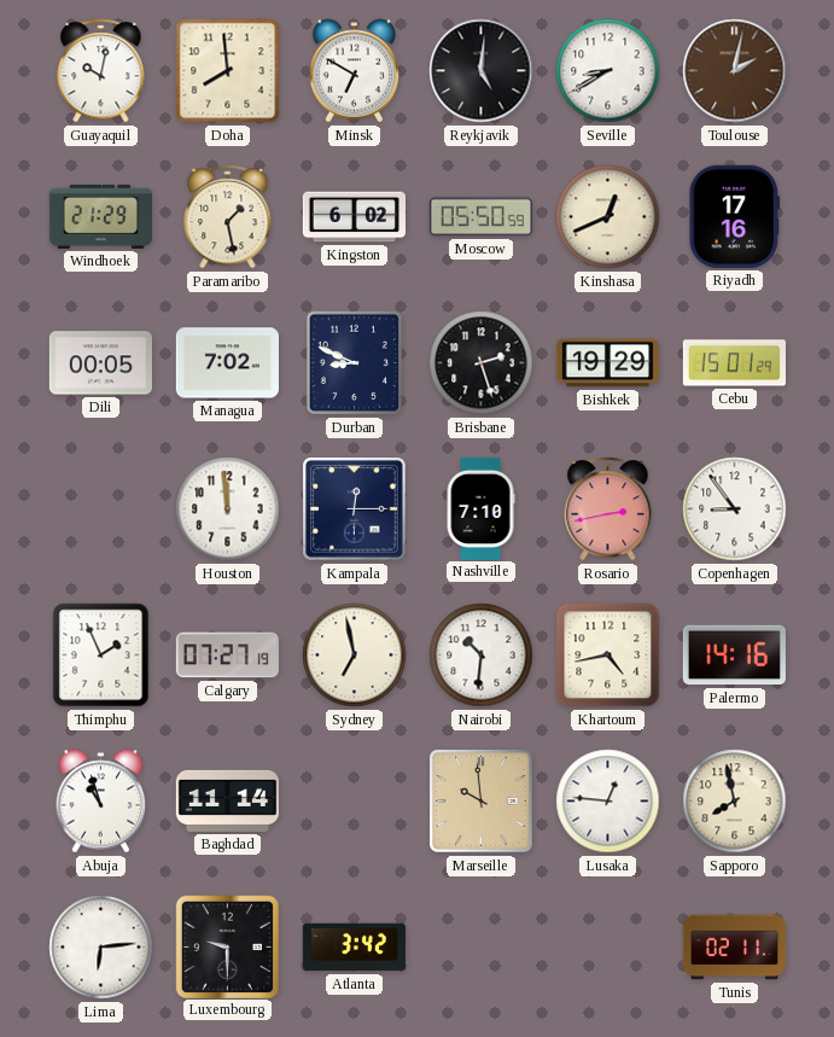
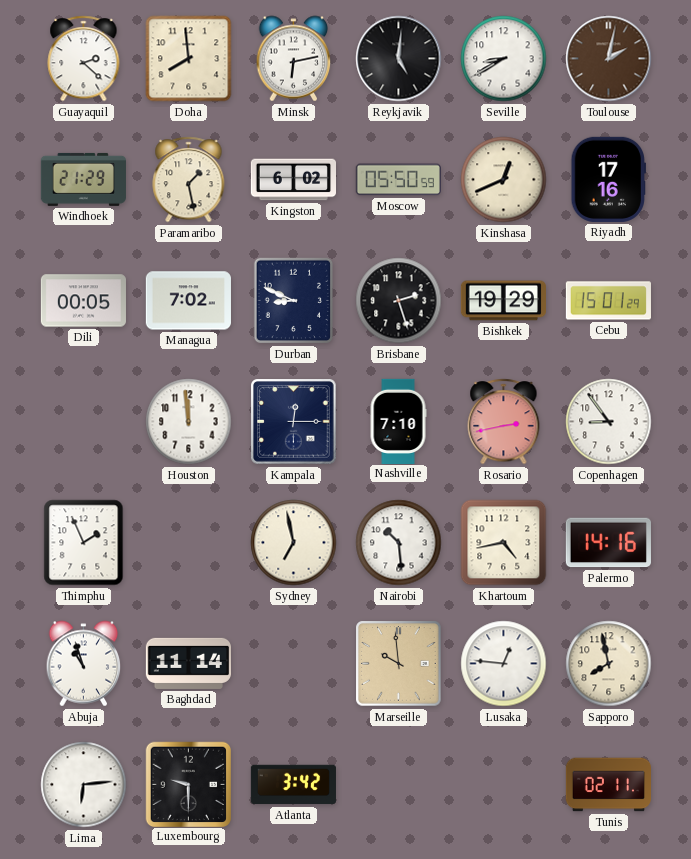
Guayaquil: 10:02 -> 2:22 (84, 59)
Minsk: 6:50 -> 6:13 (294, 59)
Calgary: 07:27 -> none (227, 656)
Nairobi: 10:31 -> 10:29 (399, 543)
